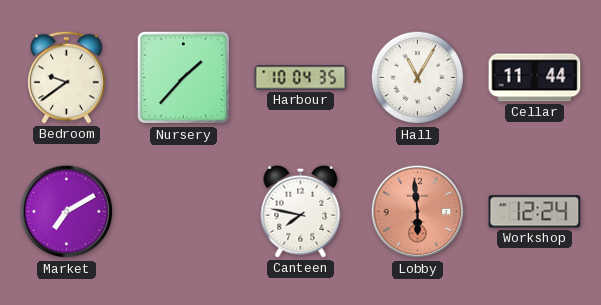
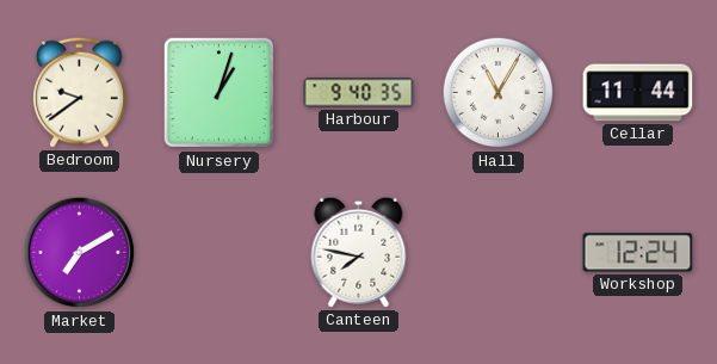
Nursery: 1:37 -> 1:03 (220, 93)
Harbour: 10:04 -> 9:40 (359, 93)
Lobby: 5:59 -> none (418, 212)
